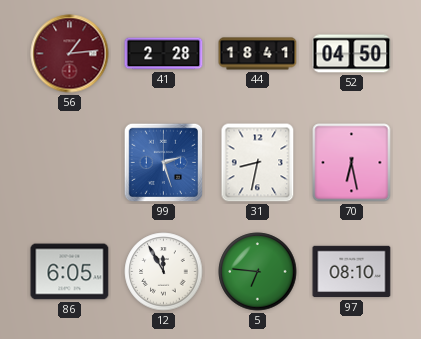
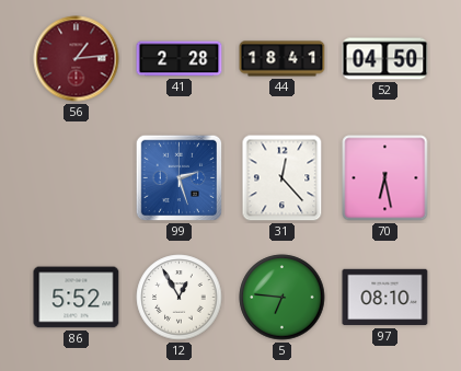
31: 8:32 -> 12:23 (283, 178)
86: 6:05 -> 5:52 (77, 298)
12: 11:55 -> 12:55 (180, 298)
